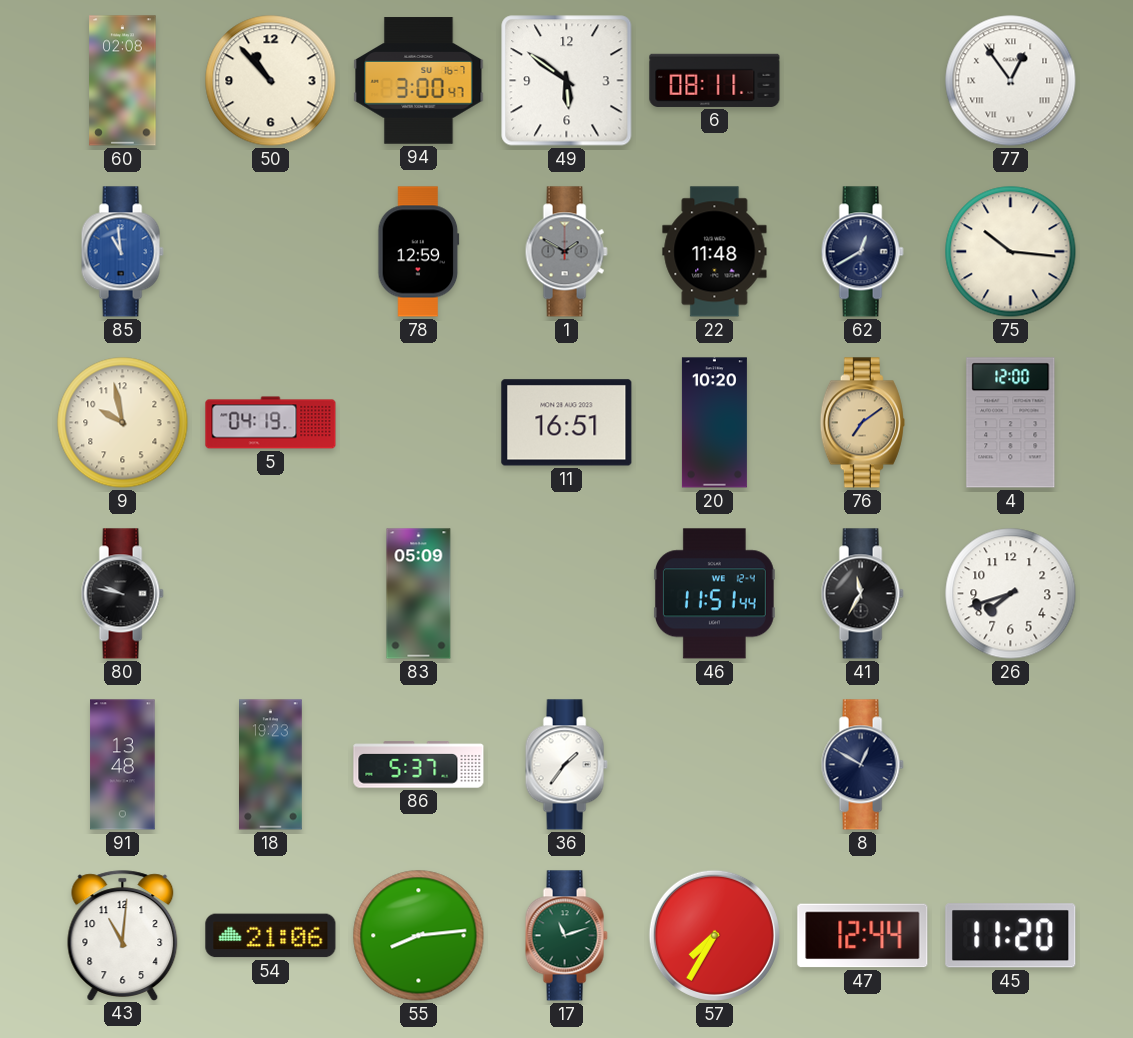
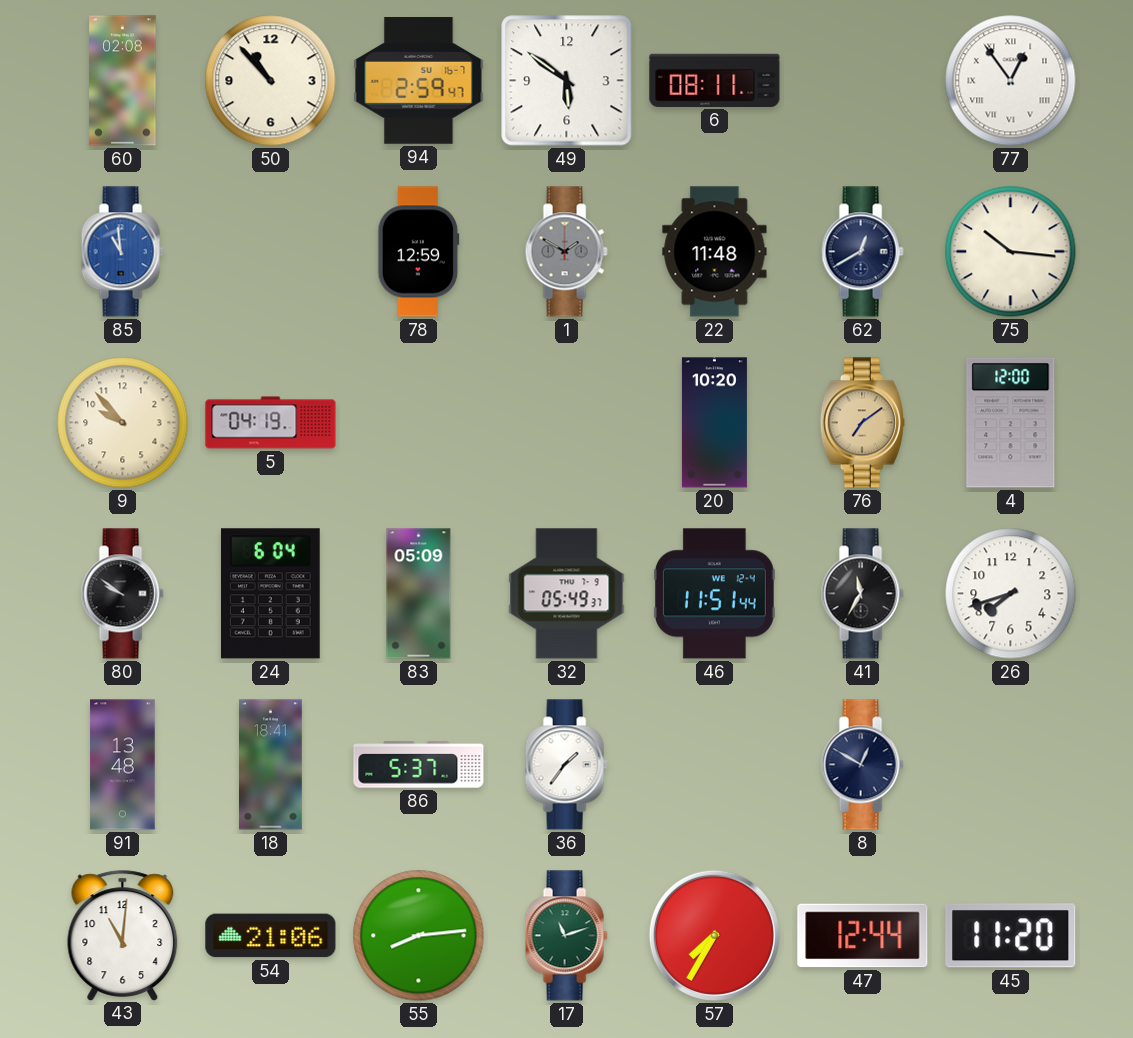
94: 3:00 -> 2:59 (419, 81)
9: 9:58 -> 9:53 (123, 423)
11: 16:51 -> none (567, 423)
80: 9:47 -> 9:51 (122, 594)
24: none -> 6:04 (270, 594)
32: none -> 05:49 (567, 594)
18: 19:23 -> 18:41 (271, 765)
